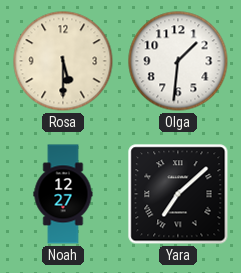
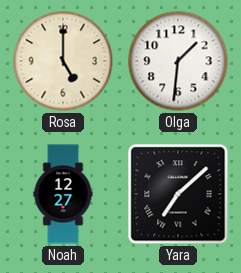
Rosa: 5:30 -> 5:00 (63, 61)
